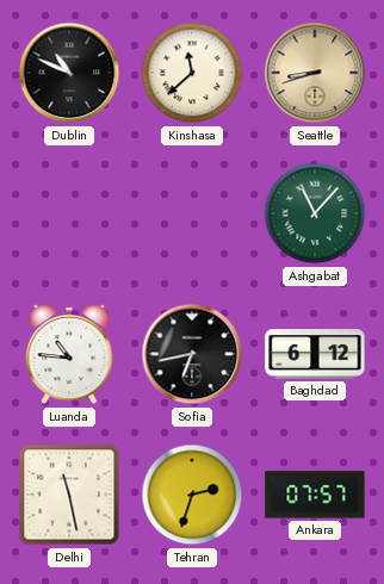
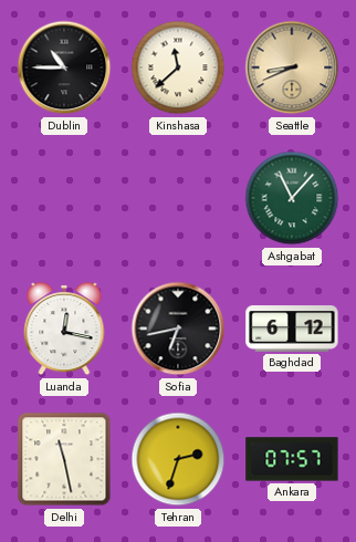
Dublin: 10:49 -> 10:45 (64, 67)
Seattle: 8:42 -> 8:41 (292, 67)
Luanda: 10:46 -> 12:17 (64, 330)
